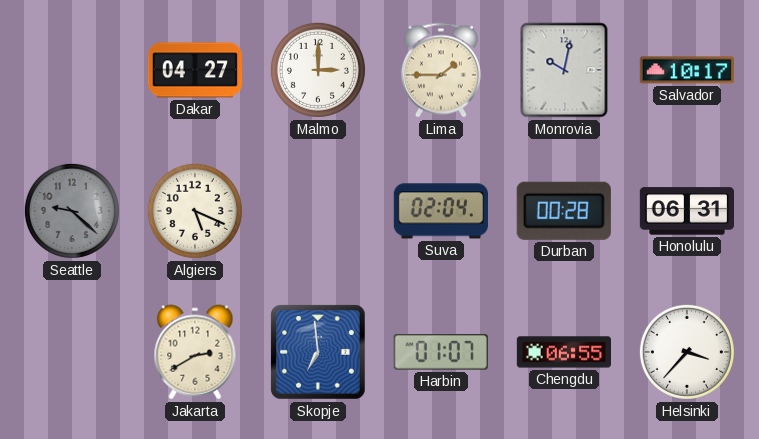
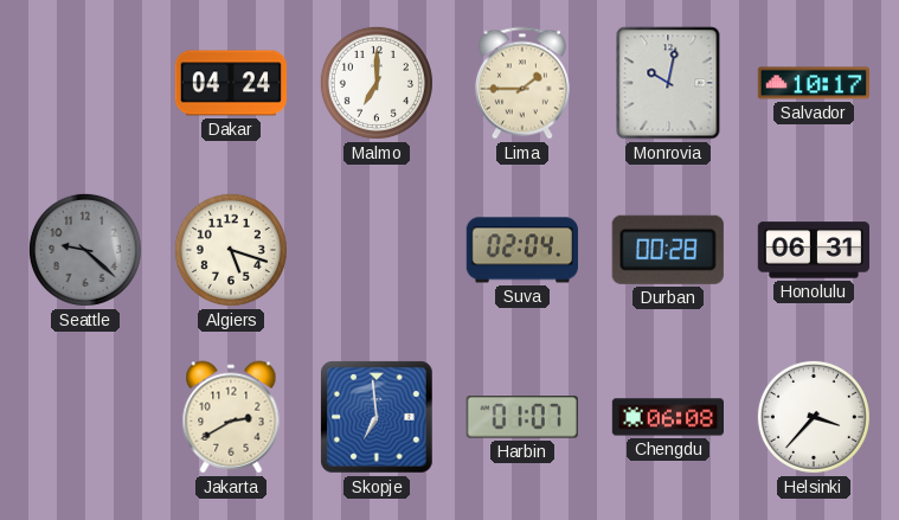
Dakar: 04:27 -> 04:24 (230, 83)
Malmo: 3:00 -> 7:00 (377, 83)
Algiers: 5:19 -> 5:18 (231, 250)
Chengdu: 06:55 -> 06:08 (667, 417)
